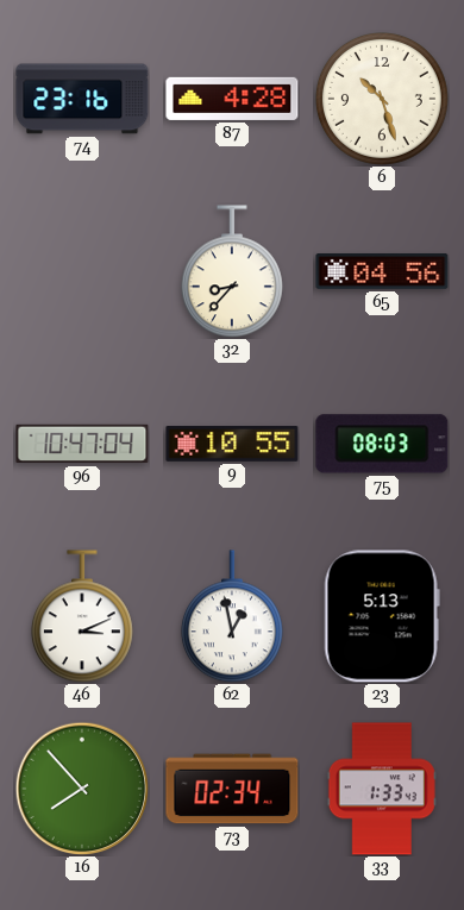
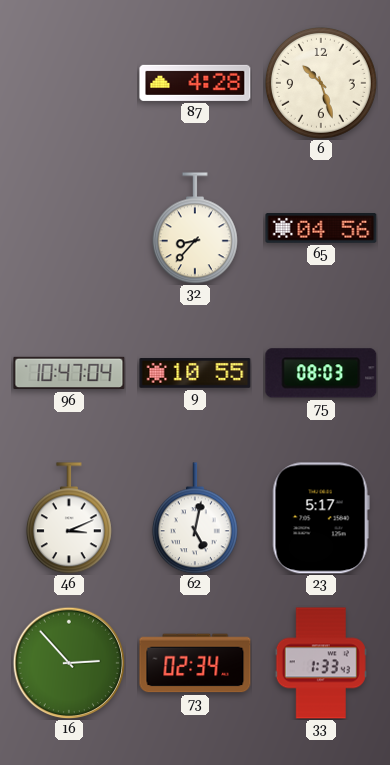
74: 23:16 -> none (82, 99)
62: 12:58 -> 5:02 (195, 518)
23: 5:13 -> 5:17 (321, 518)
16: 7:53 -> 2:53 (69, 663)
